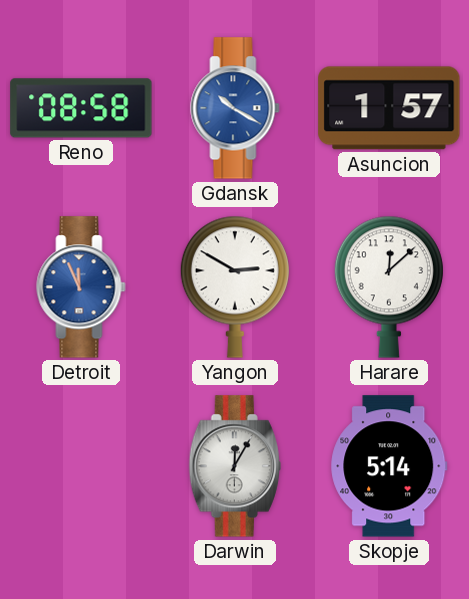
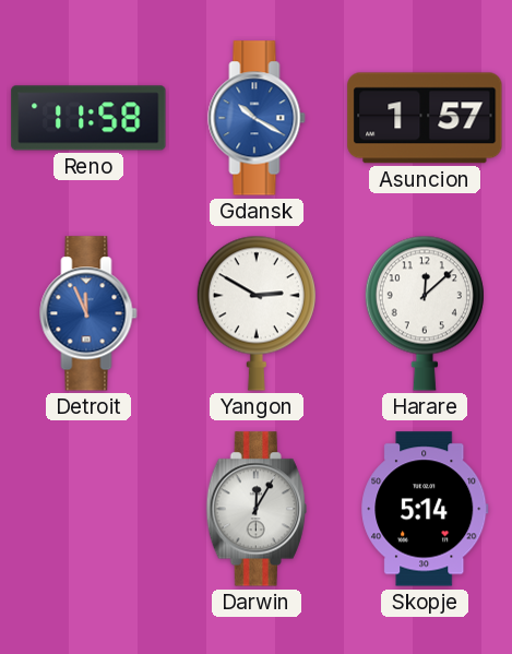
Reno: 08:58 -> 11:58 (88, 118)
